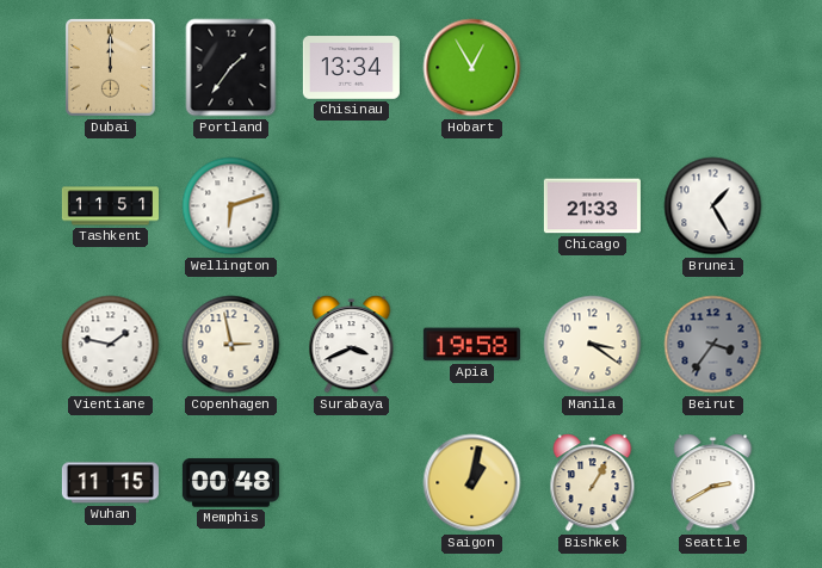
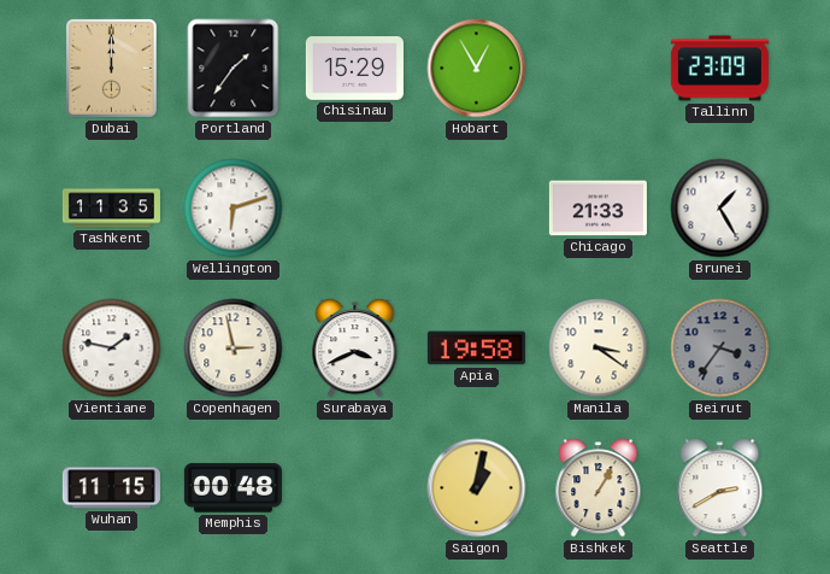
Chisinau: 13:34 -> 15:29 (354, 69)
Tallinn: none -> 23:09 (719, 69)
Tashkent: 11:51 -> 11:35 (111, 209)
